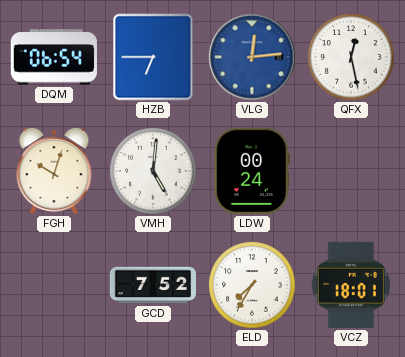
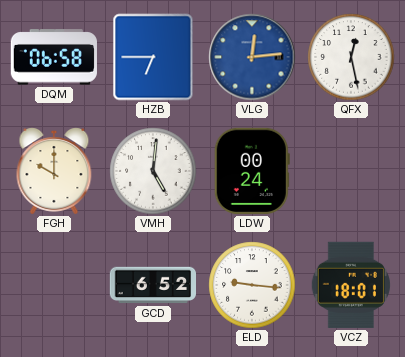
DQM: 06:54 -> 06:58 (54, 57)
FGH: 10:03 -> 10:00 (54, 171)
GCD: 7:52 -> 6:52 (152, 285)
ELD: 7:35 -> 9:16 (252, 285)
